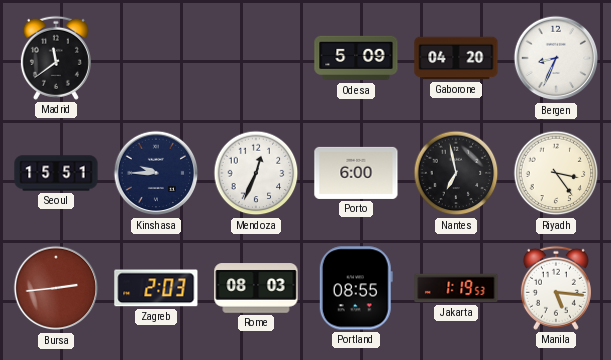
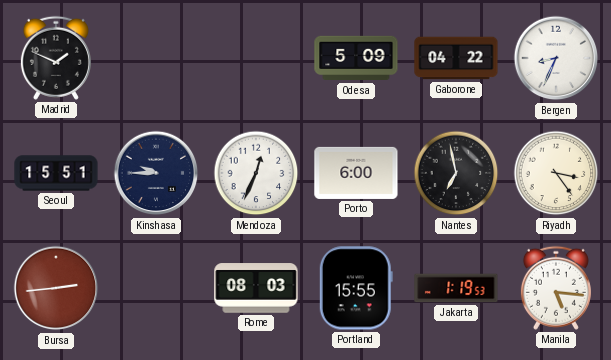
Madrid: 11:39 -> 1:49 (56, 58)
Gaborone: 04:20 -> 04:22 (456, 58)
Zagreb: 2:03 -> none (156, 288)
Portland: 08:55 -> 15:55 (356, 288)
